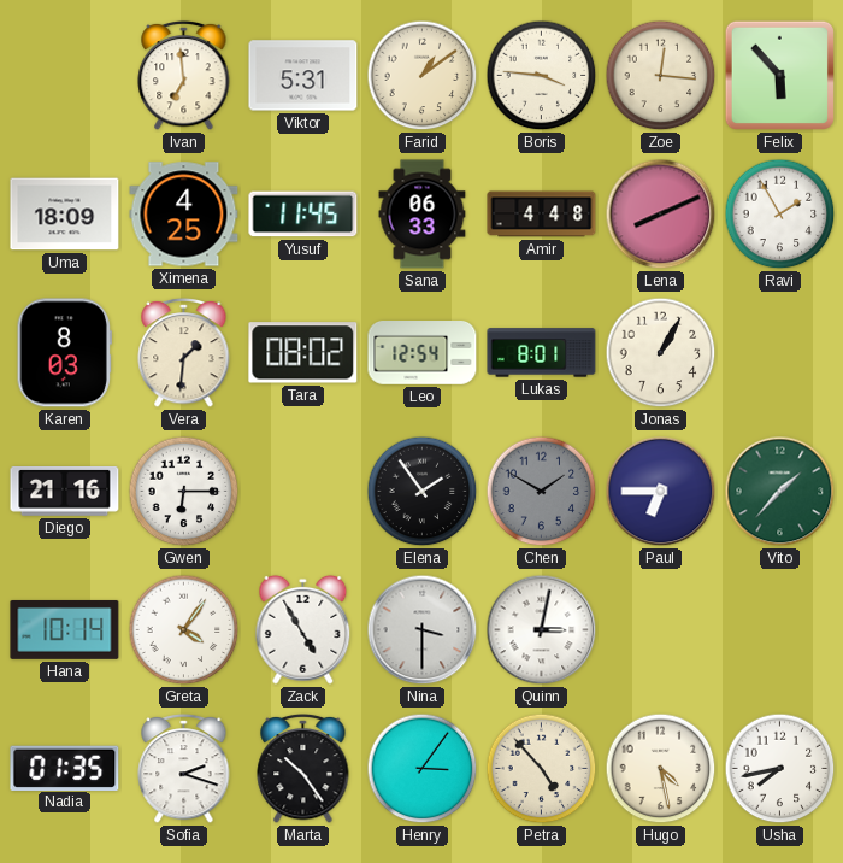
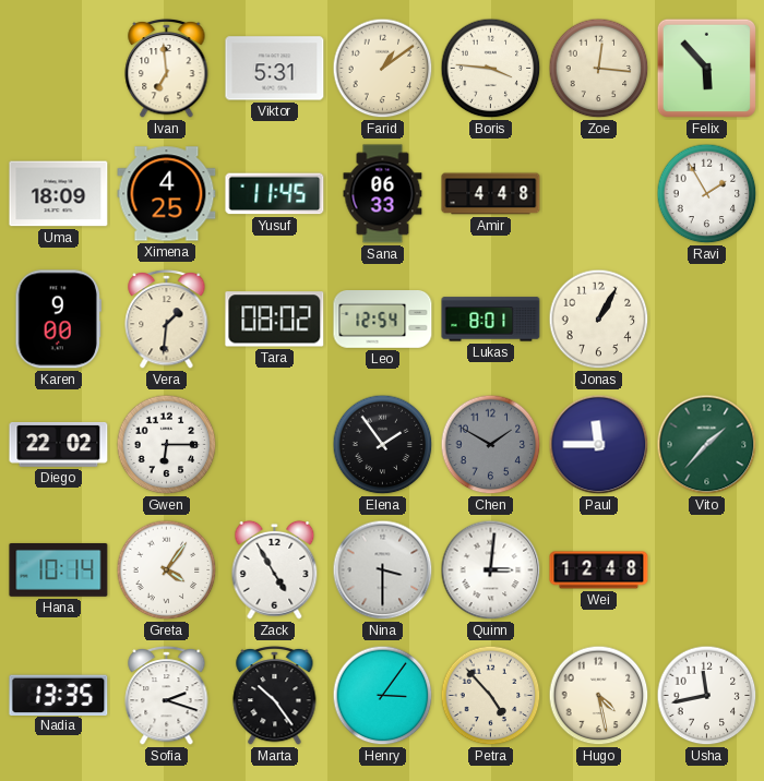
Lena: 8:11 -> none (661, 215)
Karen: 8:03 -> 9:00 (58, 320)
Diego: 21:16 -> 22:02 (59, 444)
Paul: 6:45 -> 11:45 (599, 445)
Quinn: 3:02 -> 3:01 (491, 570)
Wei: none -> 12:48 (599, 570)
Nadia: 01:35 -> 13:35 (59, 695)
Usha: 7:43 -> 11:43 (707, 696)
